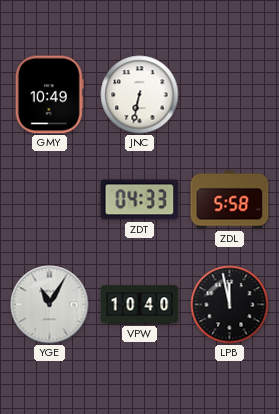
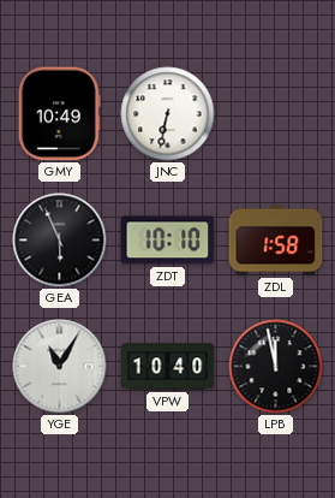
GEA: none -> 5:56 (60, 241)
ZDT: 04:33 -> 10:10 (168, 241)
ZDL: 5:58 -> 1:58 (276, 241)
